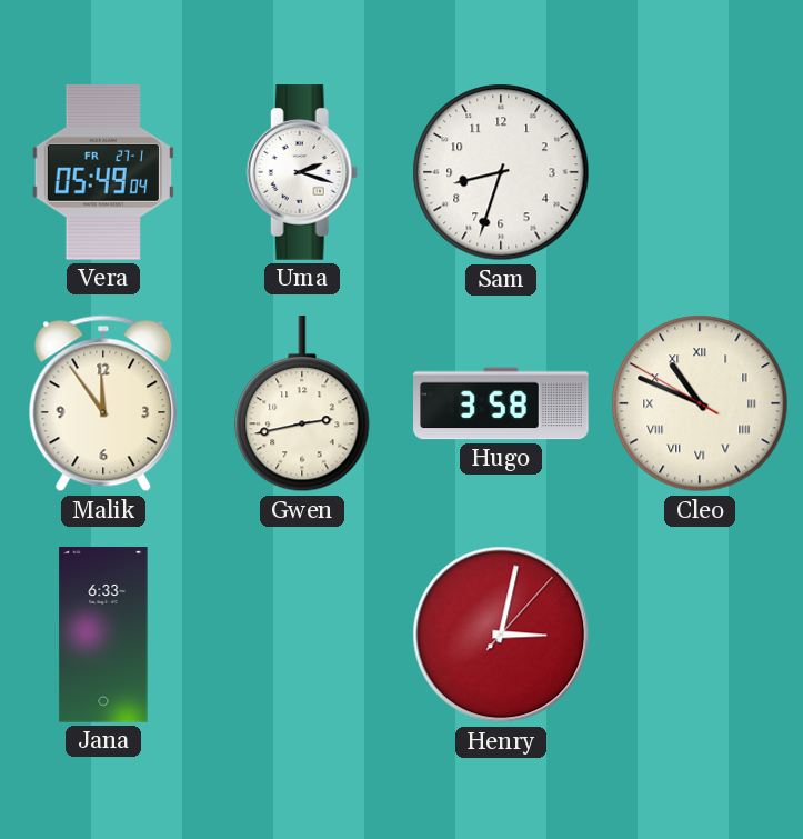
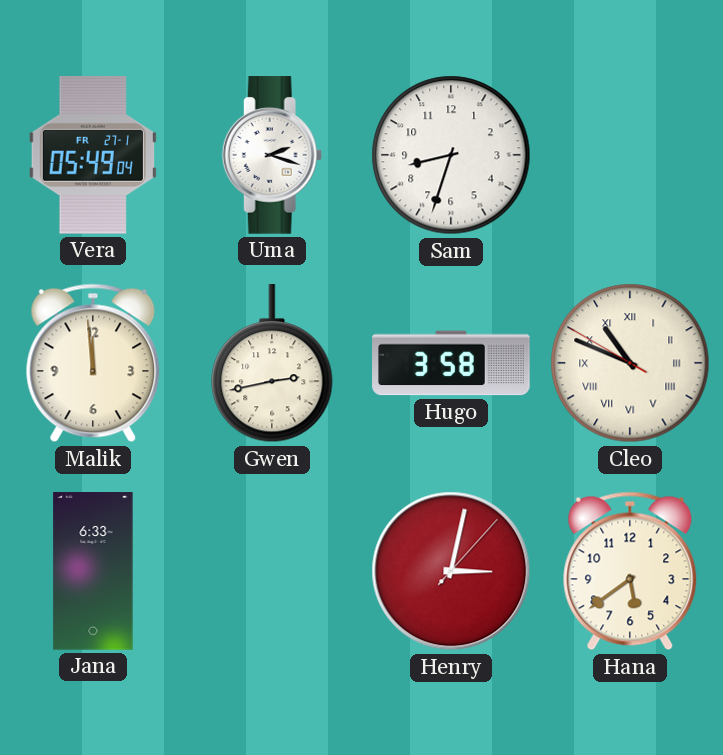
Malik: 11:54 -> 11:59 (93, 363)
Hana: none -> 5:39 (630, 571)
